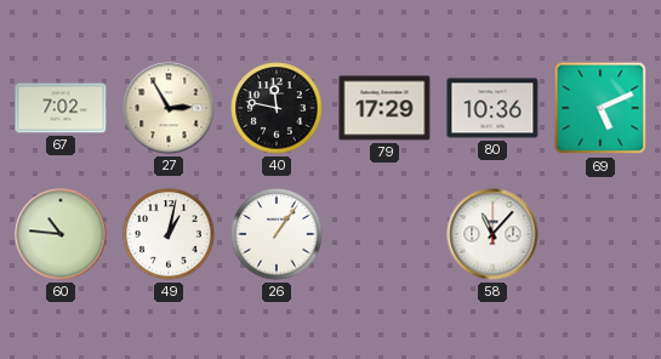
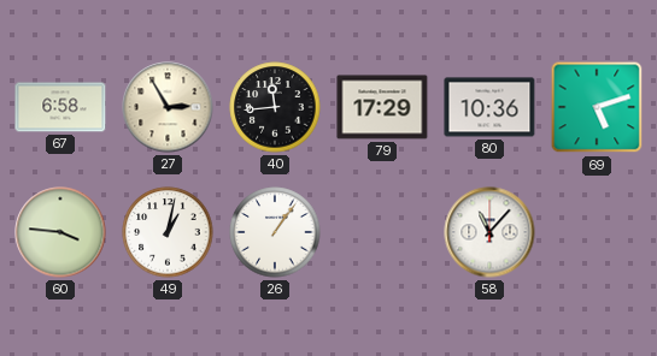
67: 7:02 -> 6:58 (60, 107)
40: 11:47 -> 11:44 (275, 107)
69: 5:11 -> 5:12 (597, 107)
60: 10:46 -> 3:46 (60, 232)
